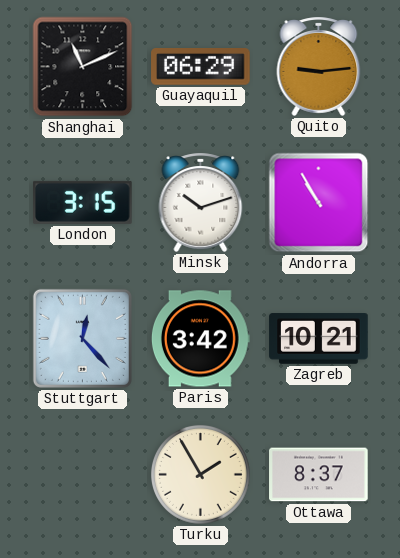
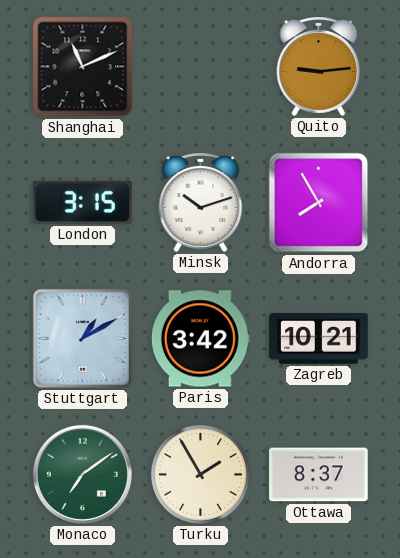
Guayaquil: 06:29 -> none (201, 67)
Andorra: 10:55 -> 7:55 (319, 203)
Stuttgart: 12:23 -> 1:10 (82, 338)
Monaco: none -> 7:09 (82, 474)
